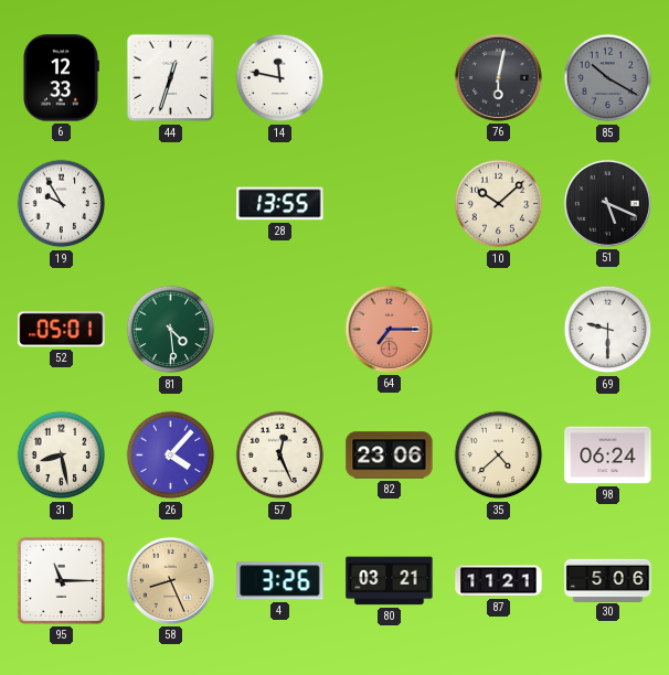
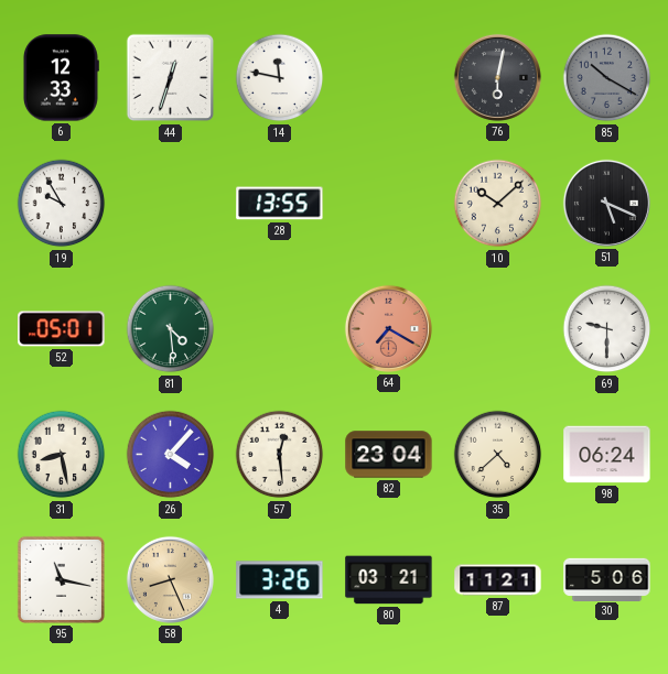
64: 7:15 -> 7:20 (388, 328)
57: 12:26 -> 12:29 (280, 455)
82: 23:06 -> 23:04 (389, 455)
95: 11:15 -> 11:17 (61, 579)
